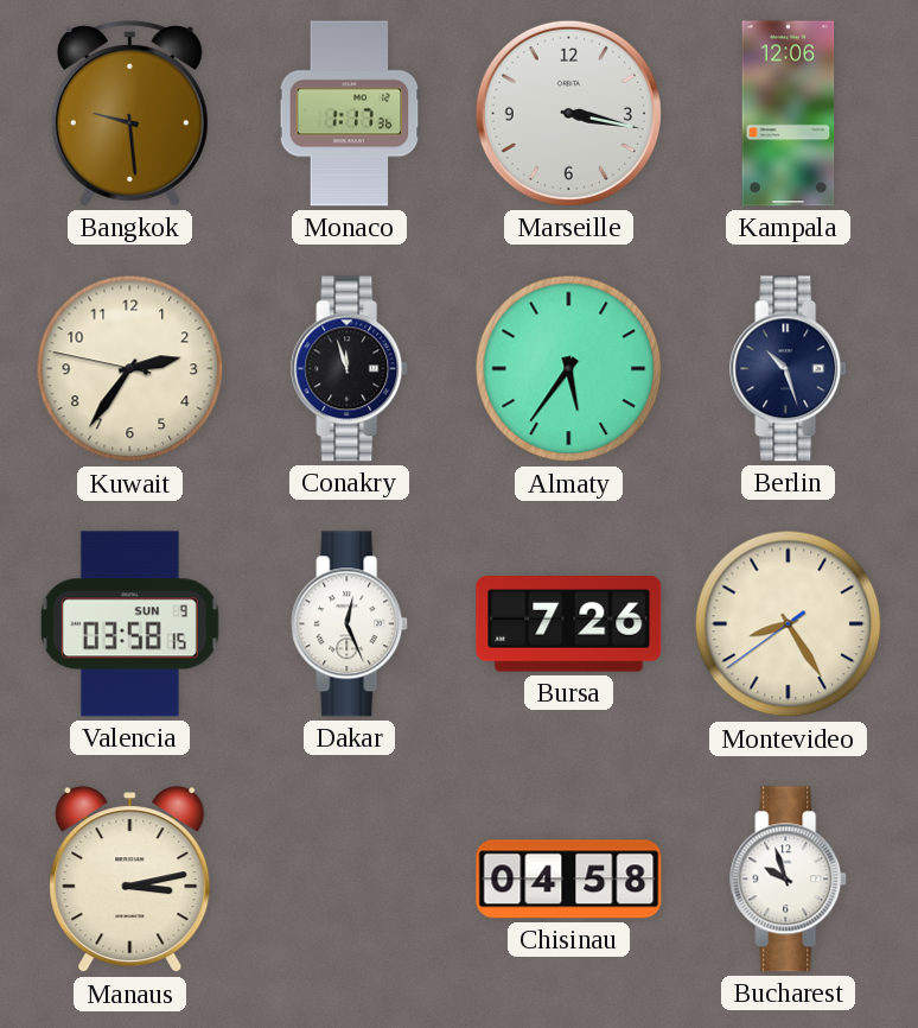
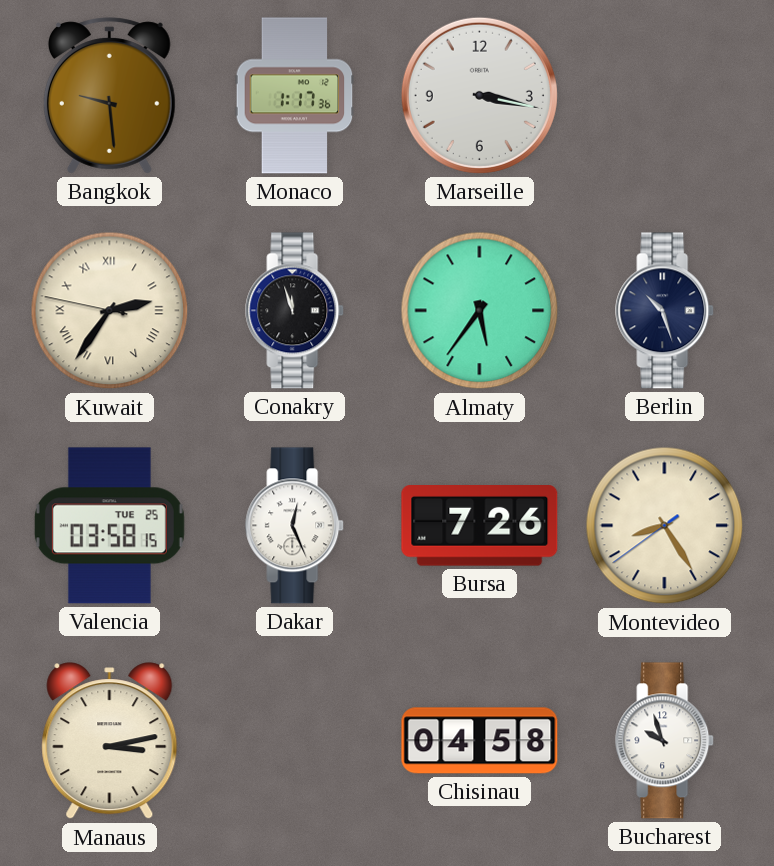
Kampala: 12:06 -> none (789, 114)
Kuwait numerals: Arabic -> Roman (110, 311)
Valencia date: SUN 9 -> TUE 25 (109, 526)
